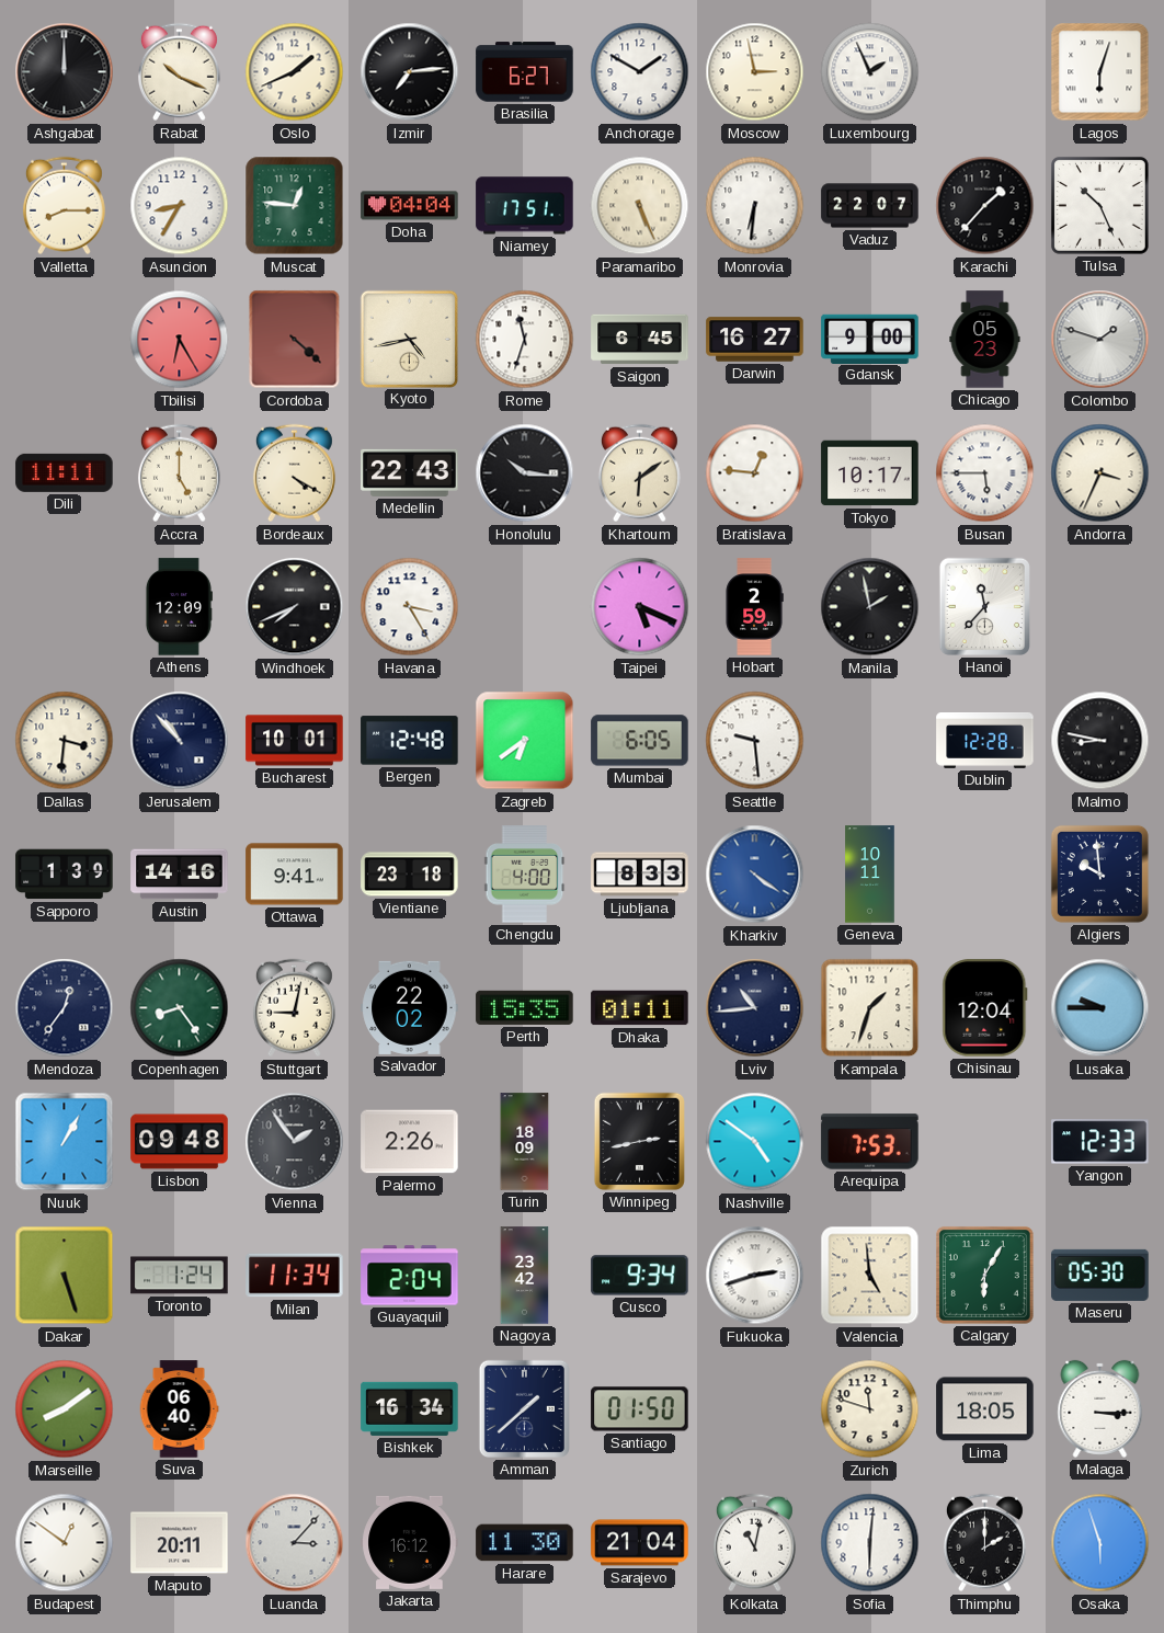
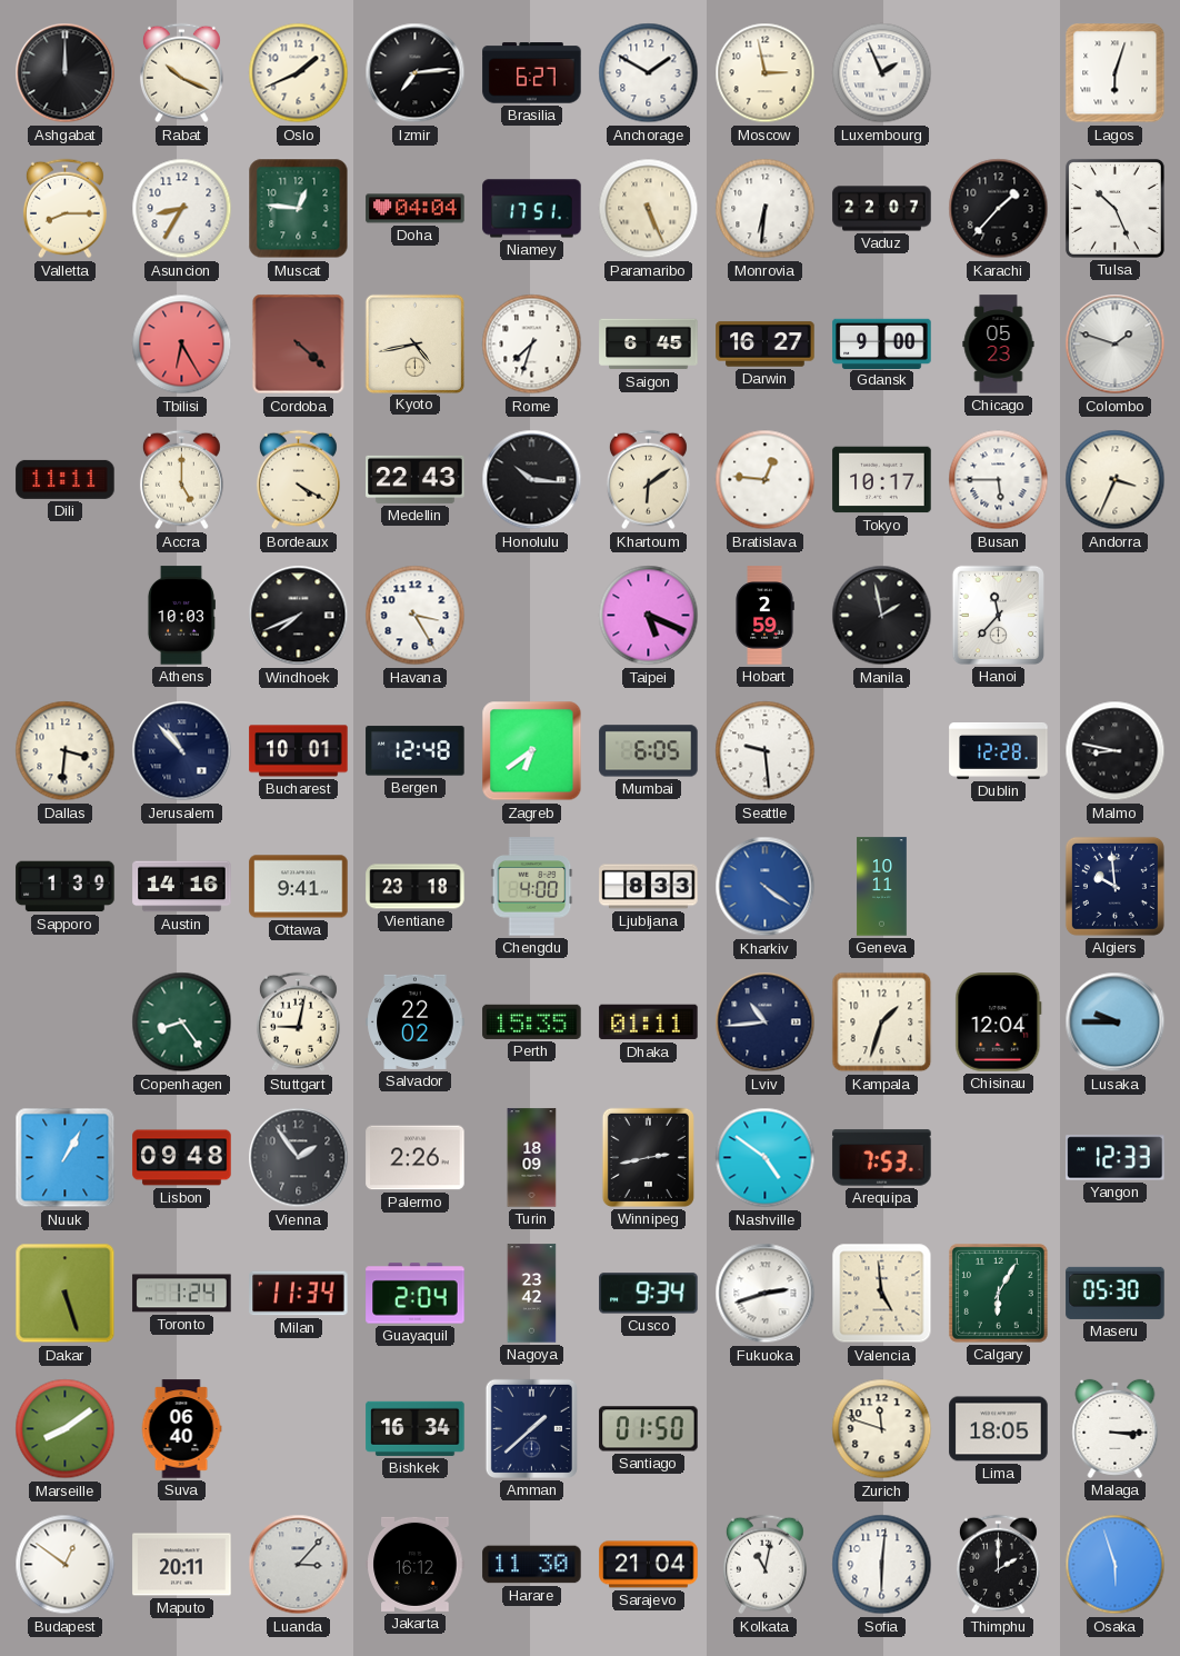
Rome: 11:33 -> 7:33 (532, 345)
Athens: 12:09 -> 10:03 (181, 616)
Mendoza: 12:36 -> none (65, 1008)
